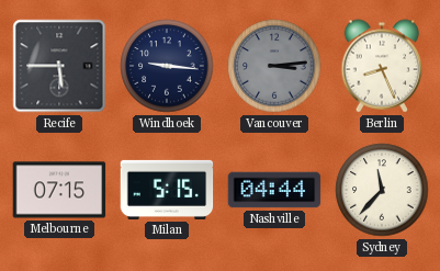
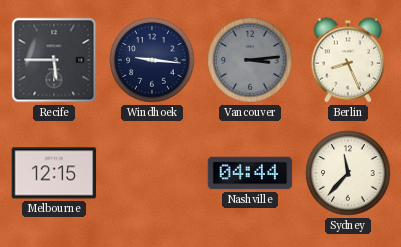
Melbourne: 07:15 -> 12:15 (54, 173)
Milan: 5:15 -> none (167, 190)
